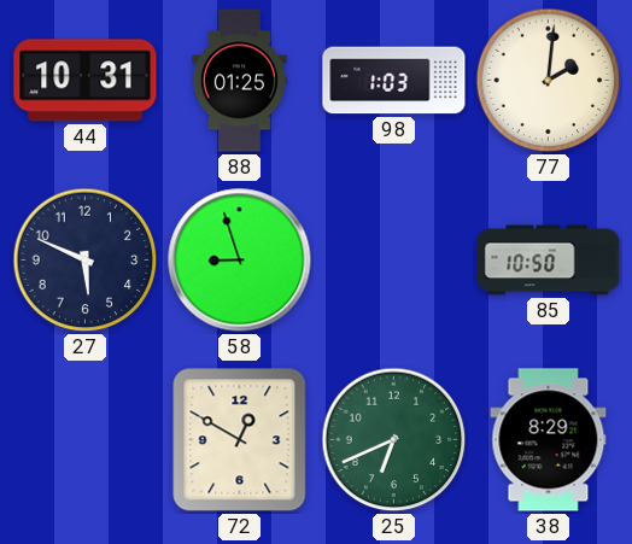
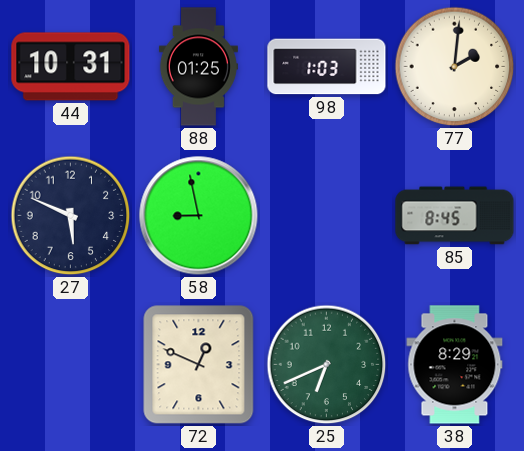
58: 8:57 -> 8:58 (199, 216)
85: 10:50 -> 8:45 (455, 216)
72: 12:50 -> 12:49 (199, 365)
